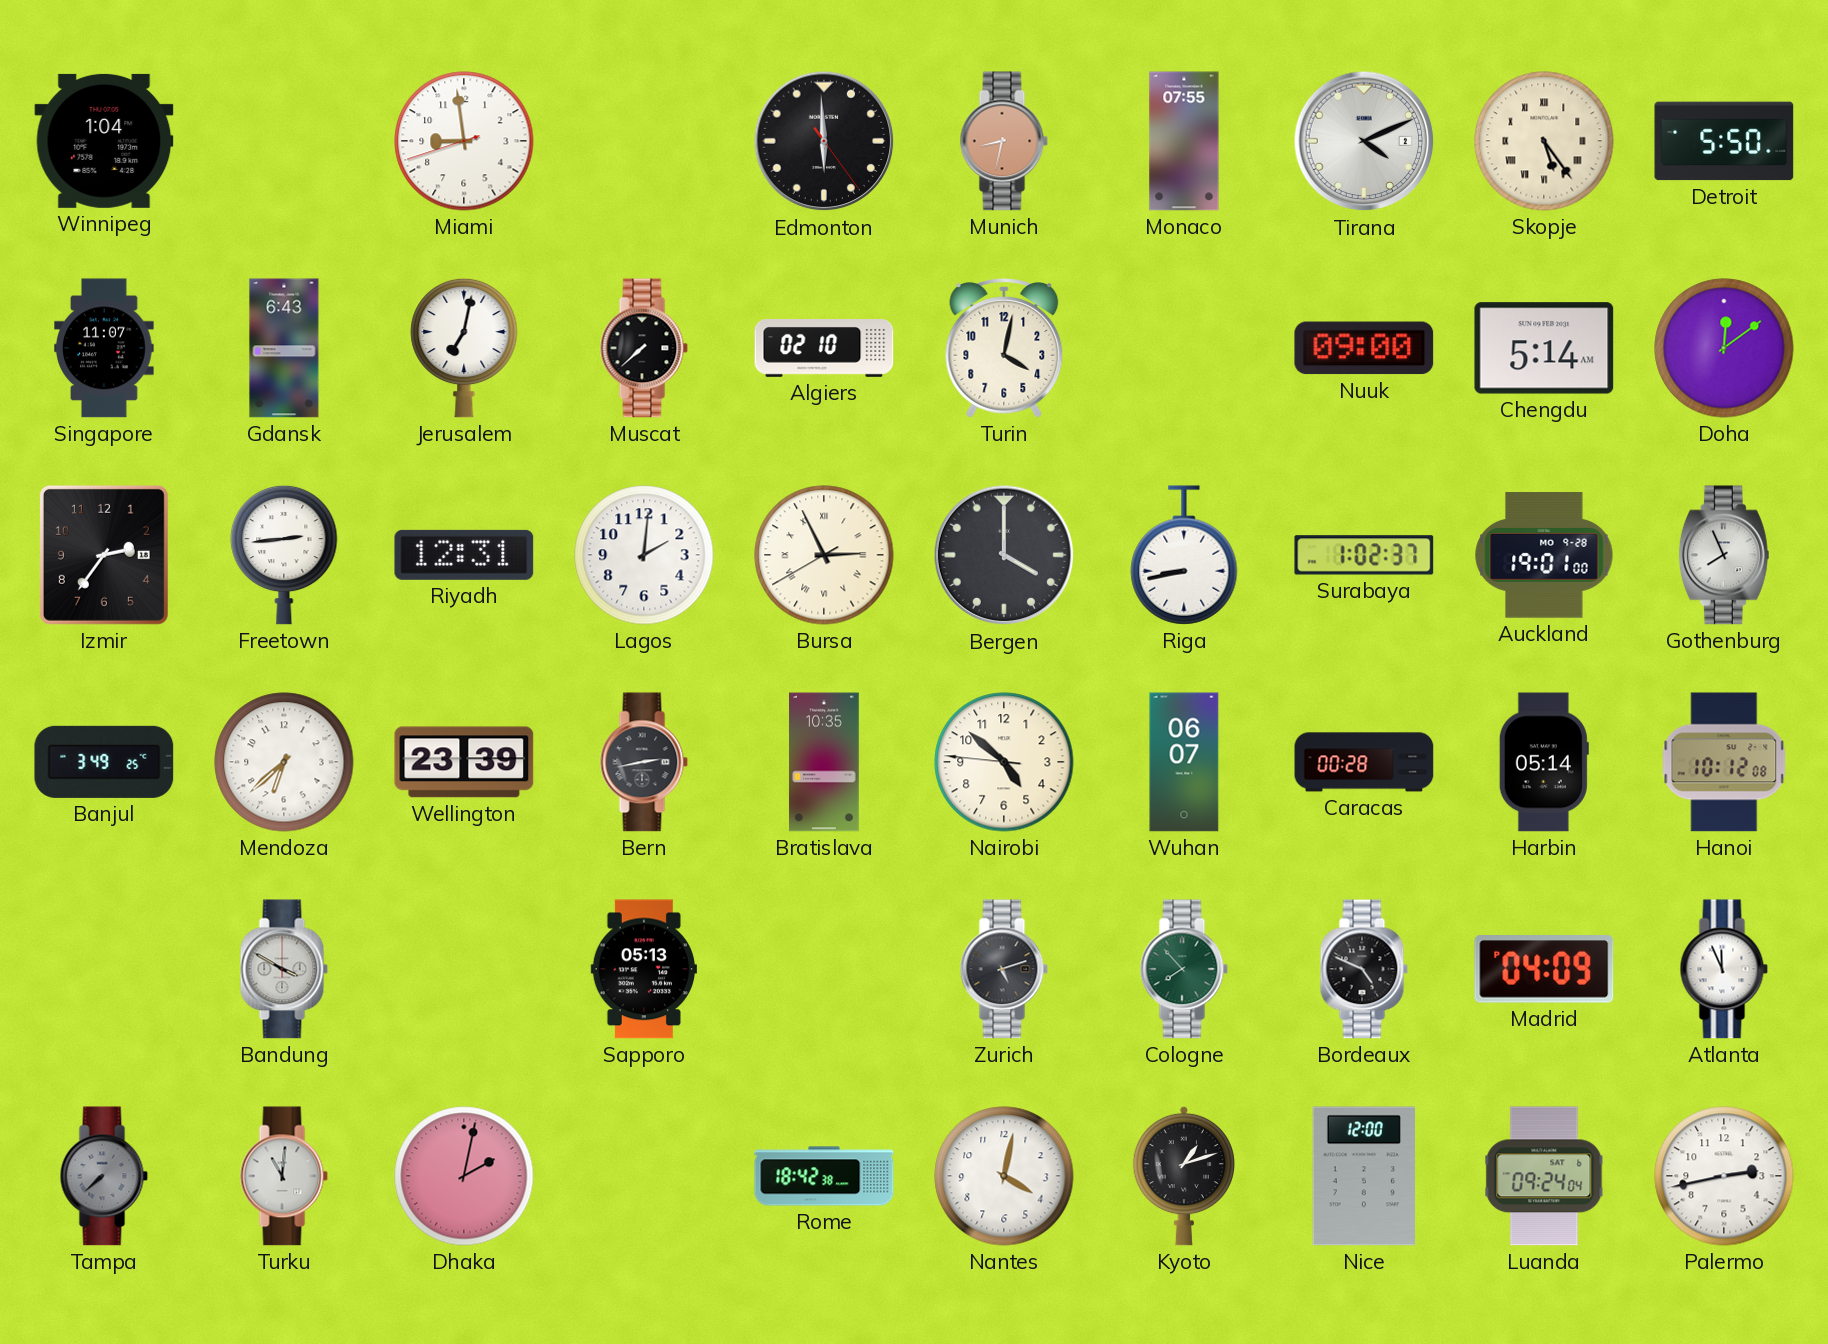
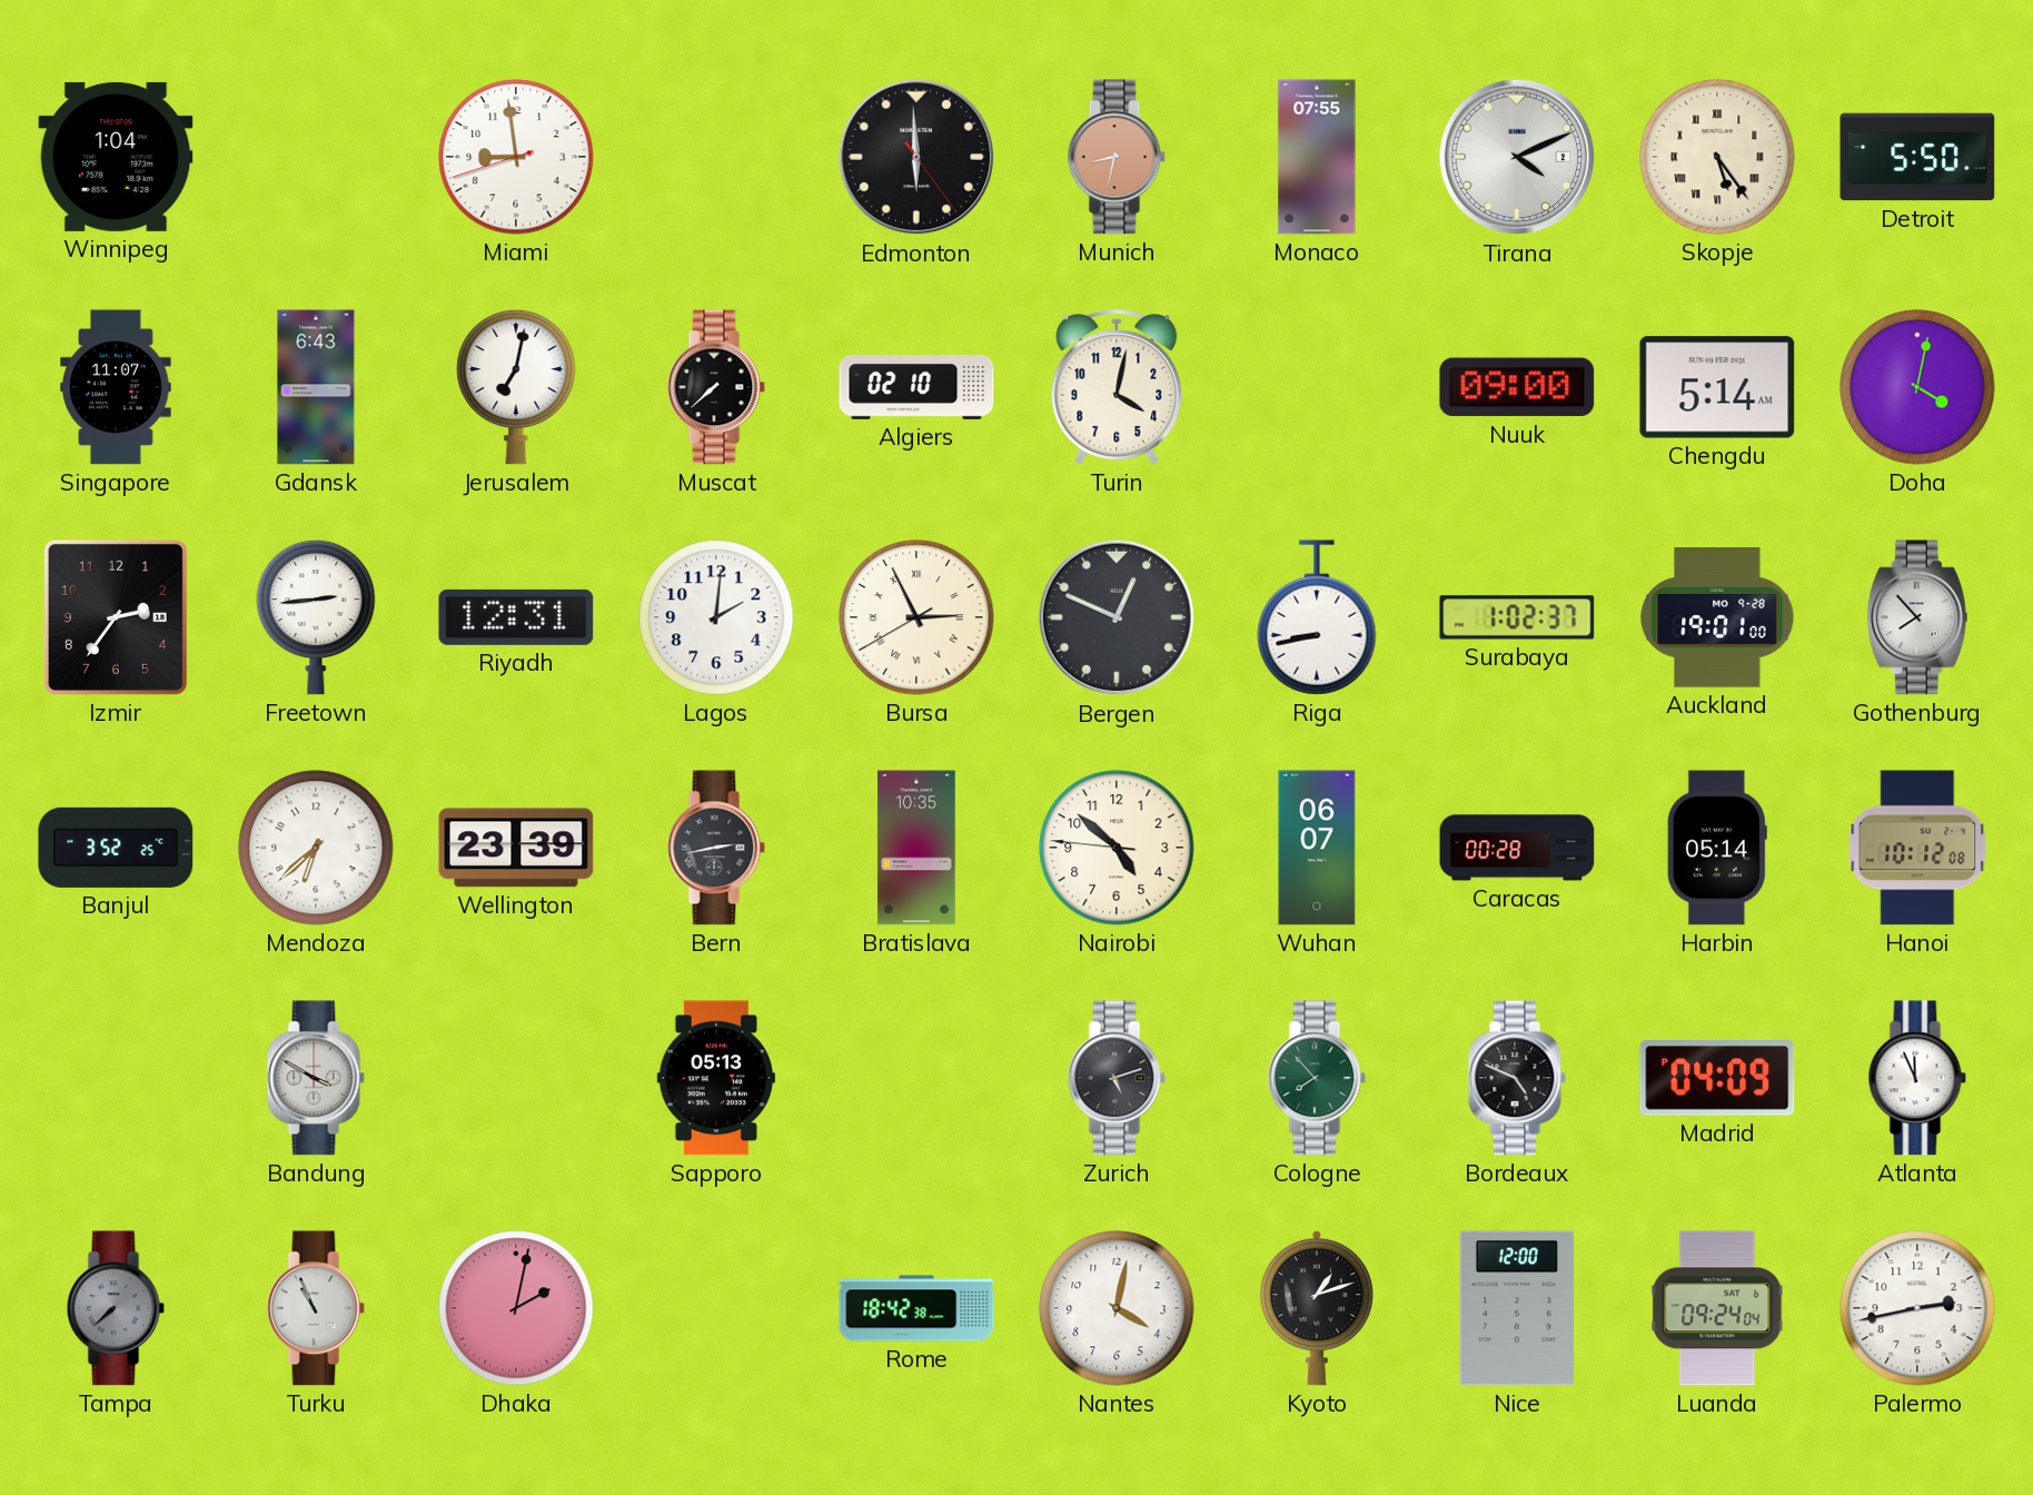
Doha: 12:09 -> 4:02 (1917, 387)
Bergen: 4:00 -> 12:49 (1117, 617)
Gothenburg: 7:56 -> 7:53 (1917, 617)
Banjul: 3:49 -> 3:52 (116, 848)
Turku: 11:01 -> 10:56 (316, 1308)
